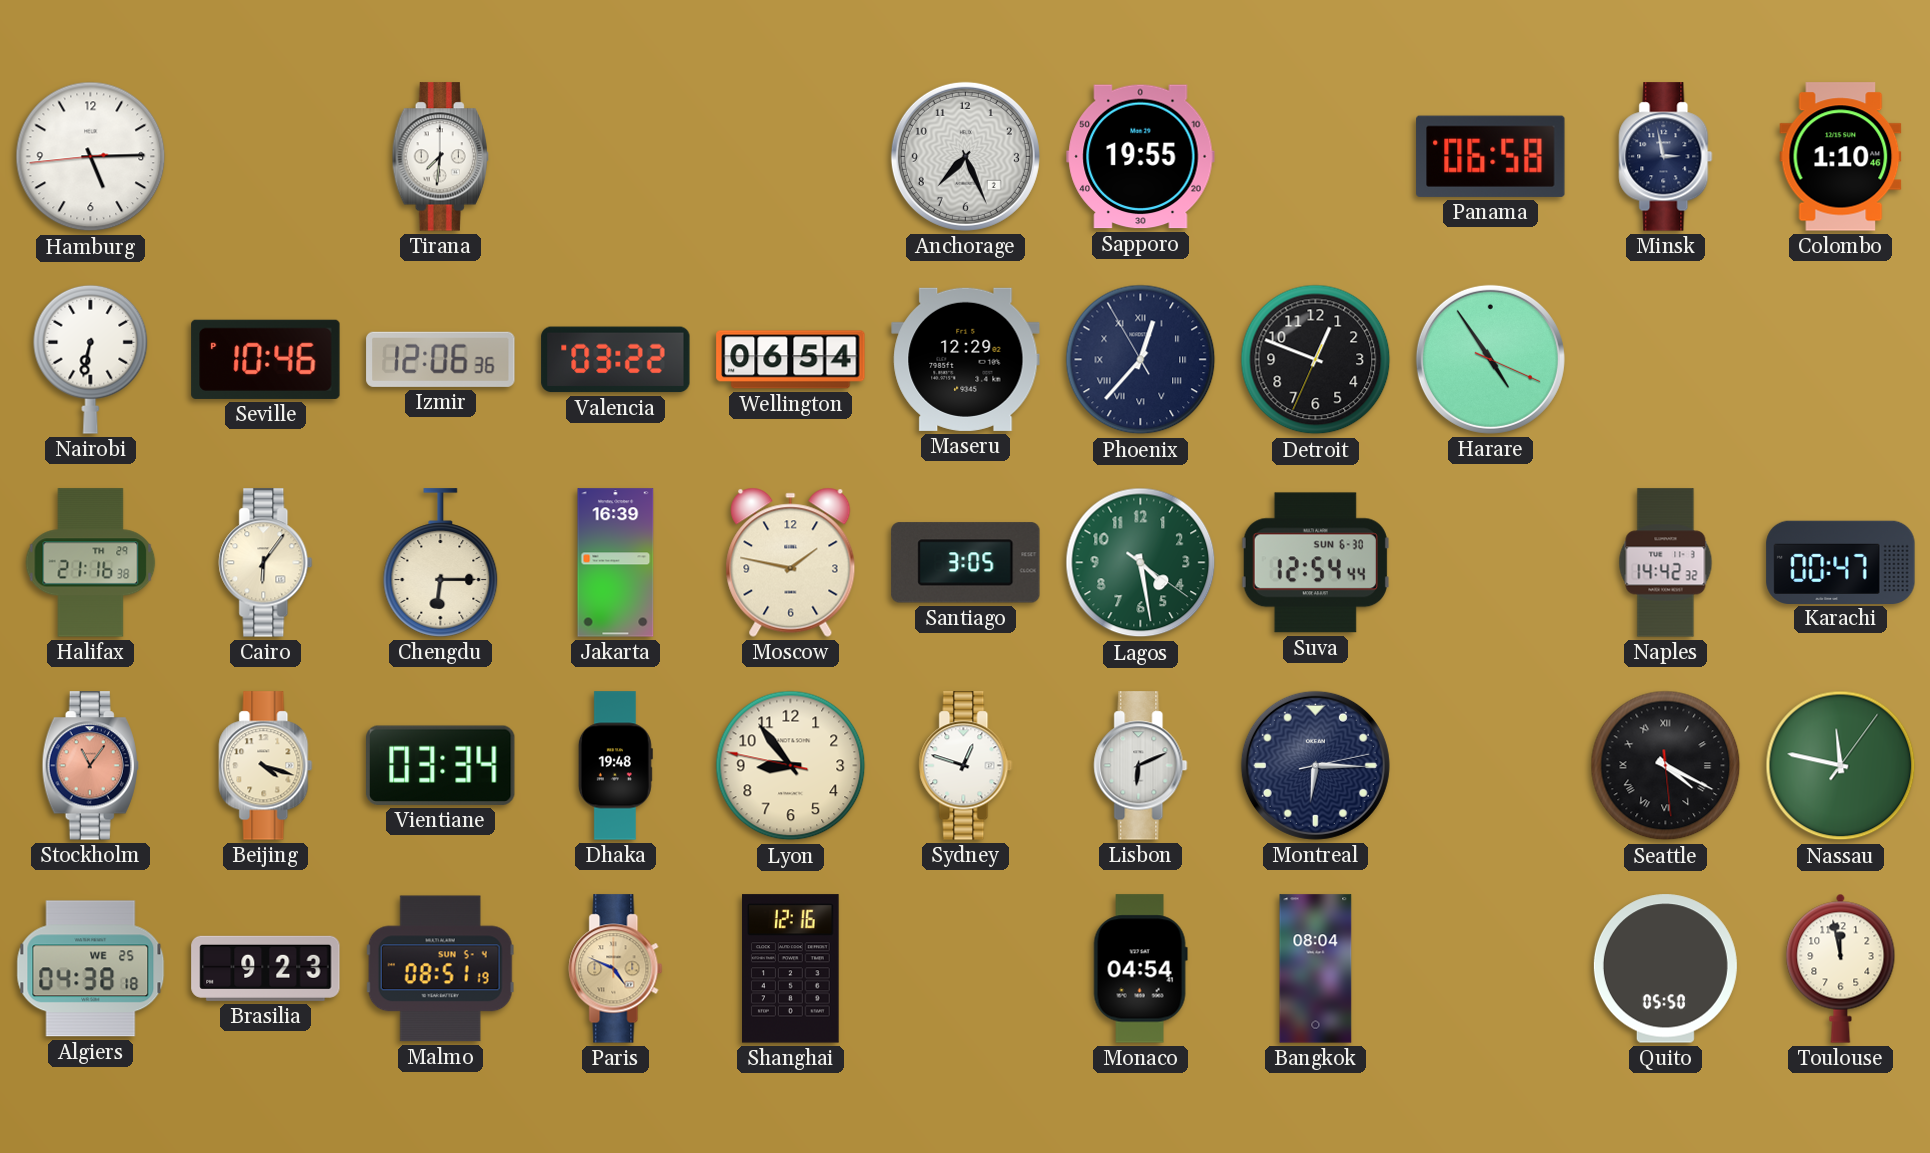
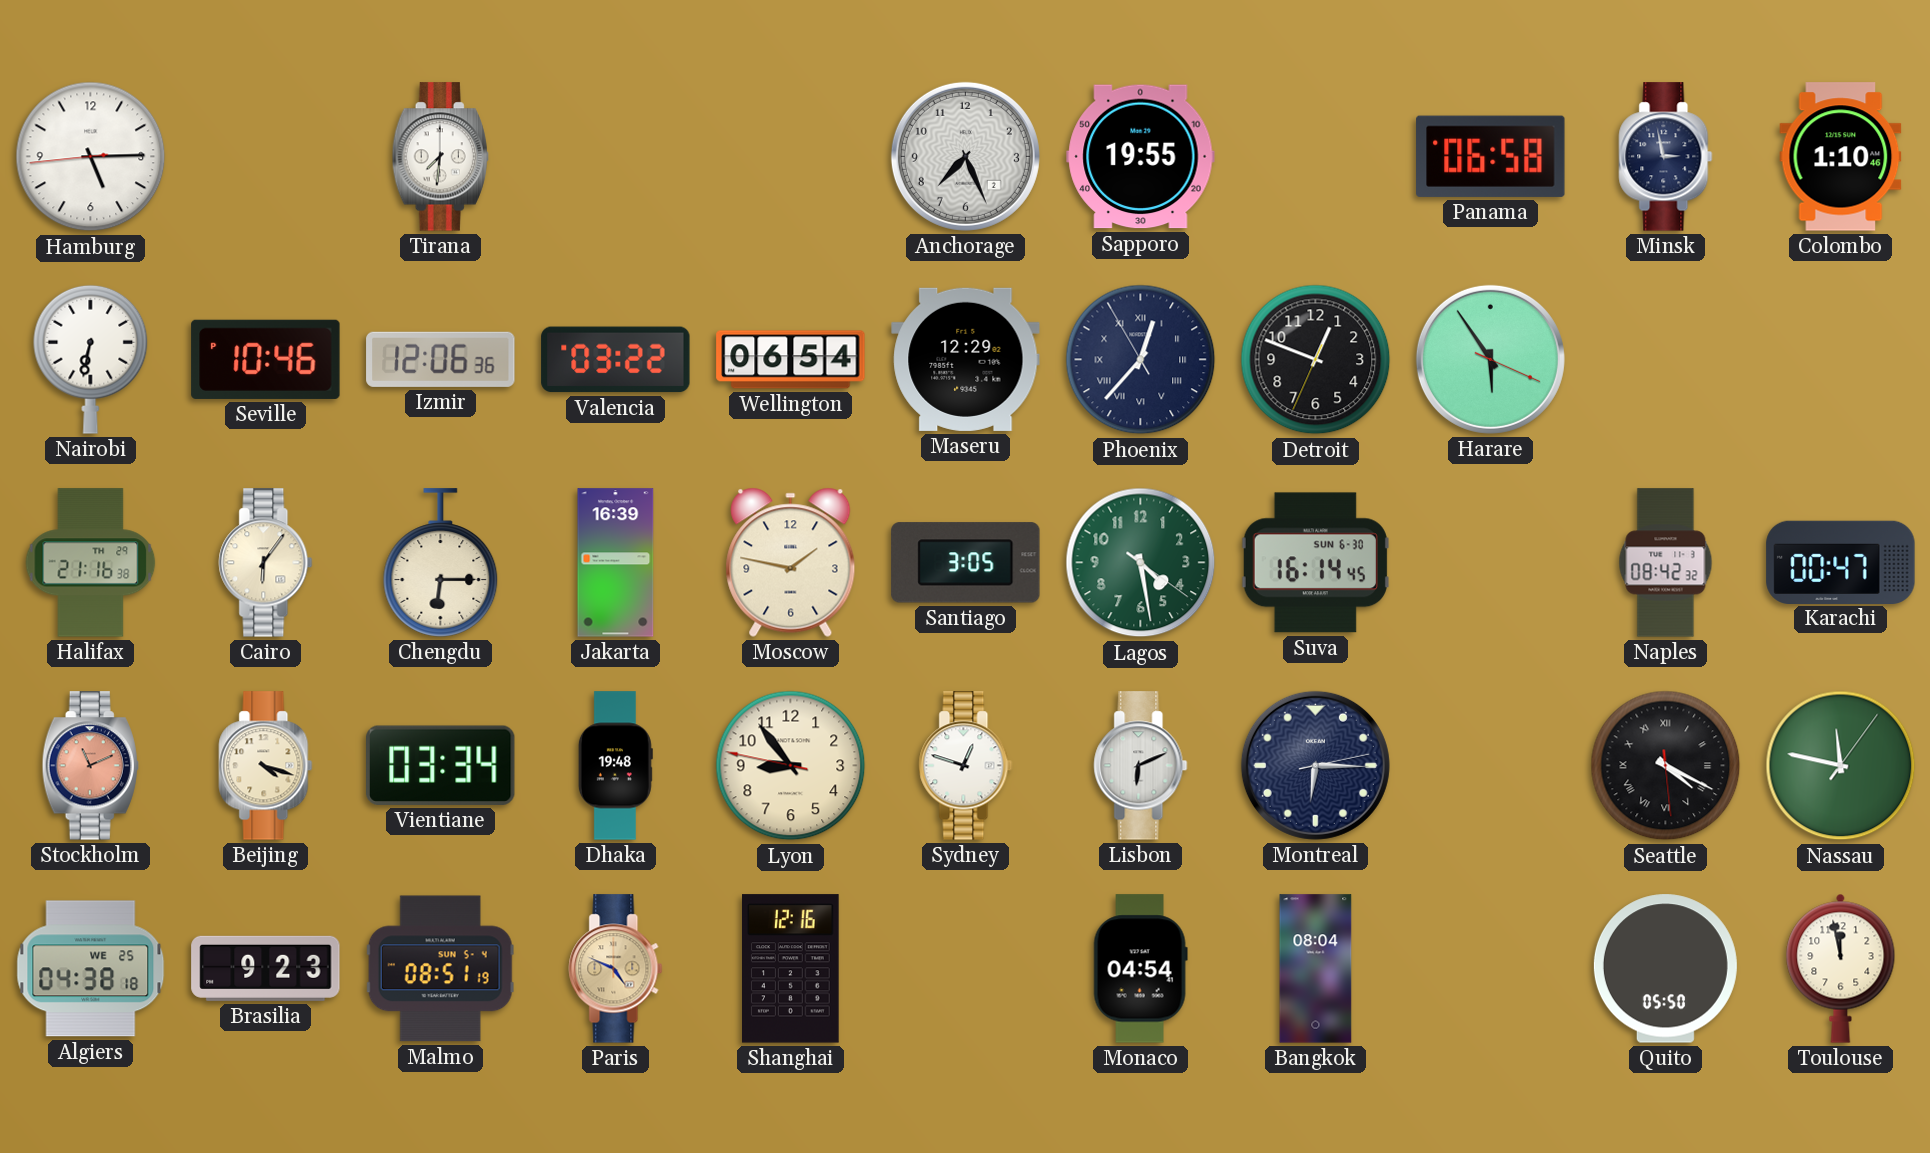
Harare: 4:54 -> 5:54 (1490, 359)
Suva: 12:54 -> 16:14 (1315, 563)
Naples: 14:42 -> 08:42 (1666, 563)
Stockholm: 11:06 -> 11:11 (90, 766)
